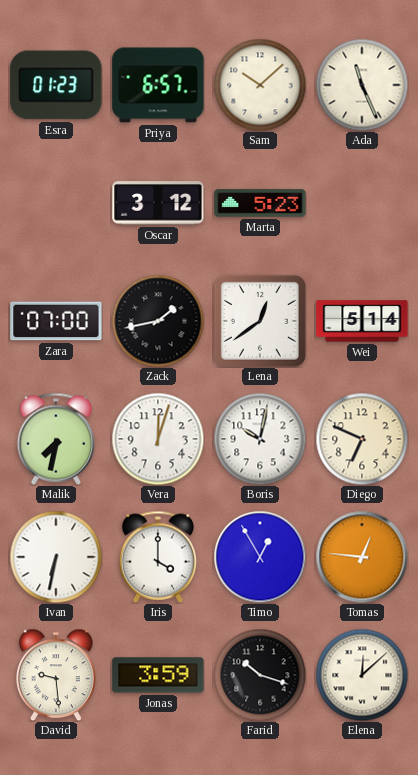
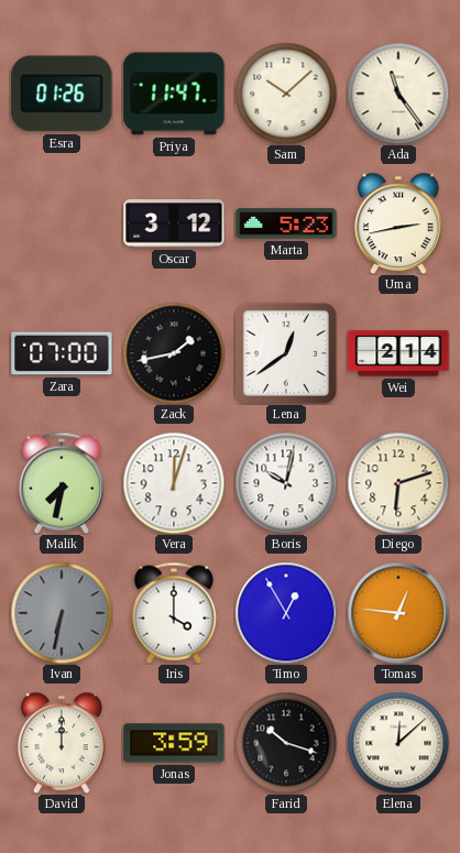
Esra: 01:23 -> 01:26 (62, 94)
Priya: 6:57 -> 11:47 (174, 94)
Ada: 11:26 -> 11:24 (398, 94)
Uma: none -> 2:43 (399, 223)
Wei: 5:14 -> 2:14 (398, 353)
Diego: 6:49 -> 6:12 (398, 483)
Ivan dial: white -> grey (62, 613)
David: 9:29 -> 12:00 (63, 743)
